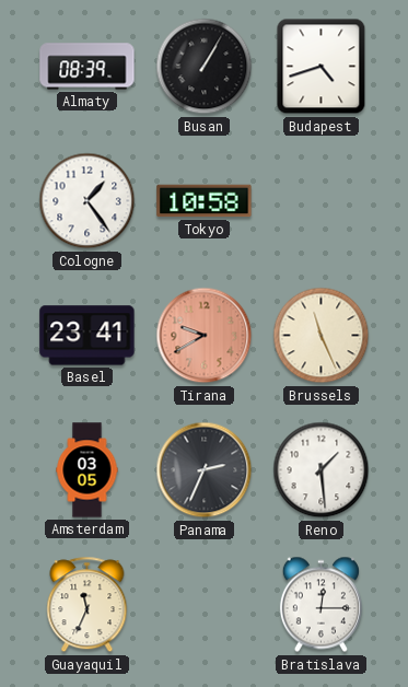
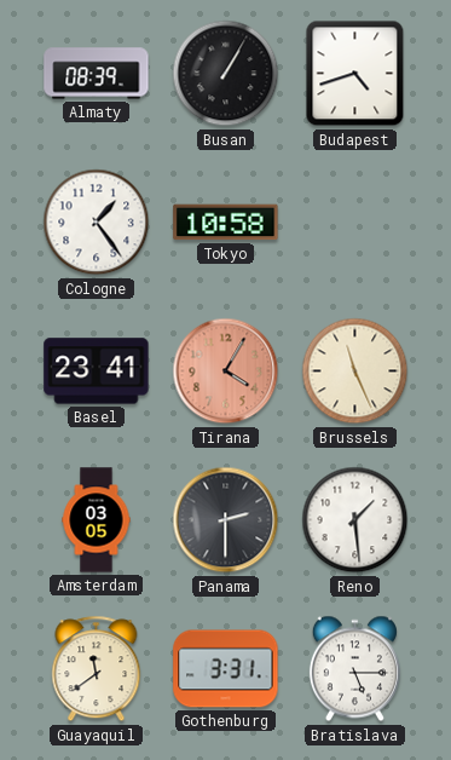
Tirana: 9:40 -> 4:05 (226, 372)
Panama: 2:34 -> 2:30 (226, 520)
Guayaquil: 11:34 -> 11:39 (97, 669)
Gothenburg: none -> 3:31 (226, 669)
Bratislava: 12:15 -> 5:15 (354, 669)
